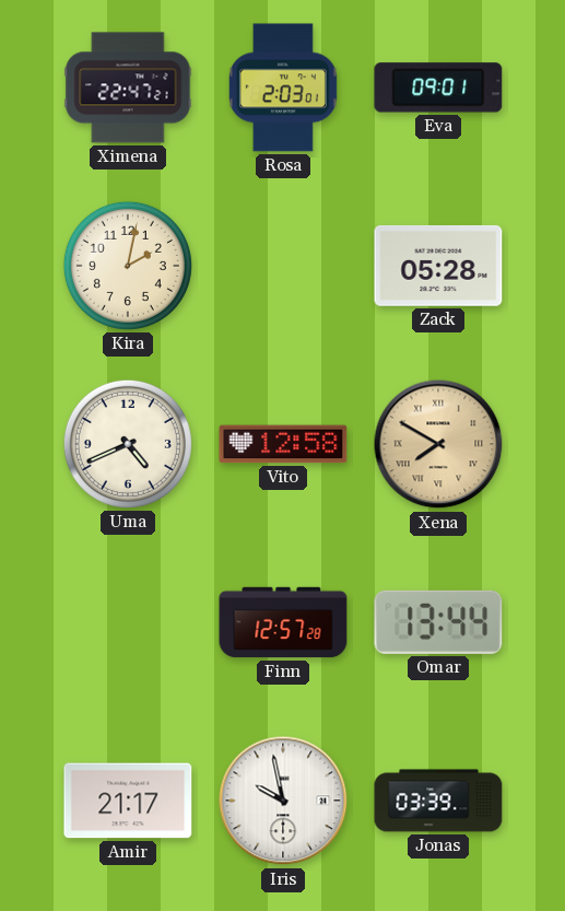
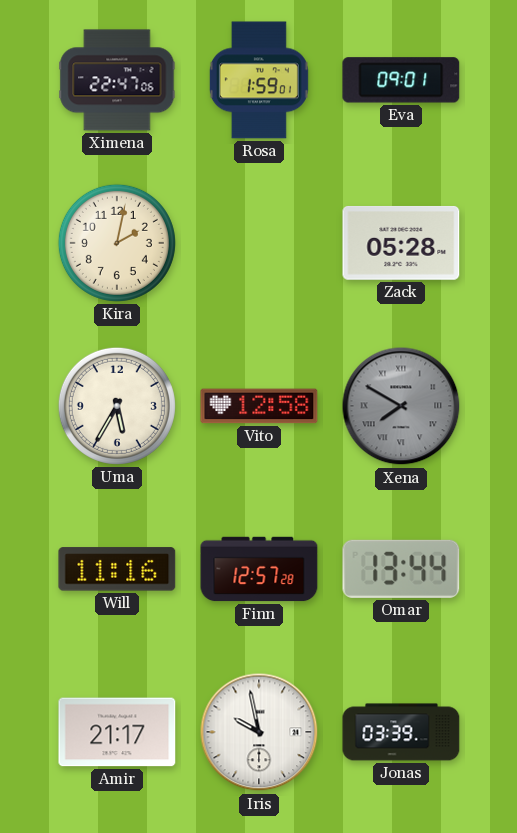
Ximena: 22:47:21 -> 22:47:06 (117, 80)
Rosa: 2:03 -> 1:59 (259, 80)
Uma: 4:41 -> 5:35 (117, 406)
Xena dial: champagne -> grey (401, 406)
Will: none -> 11:16 (117, 569)
